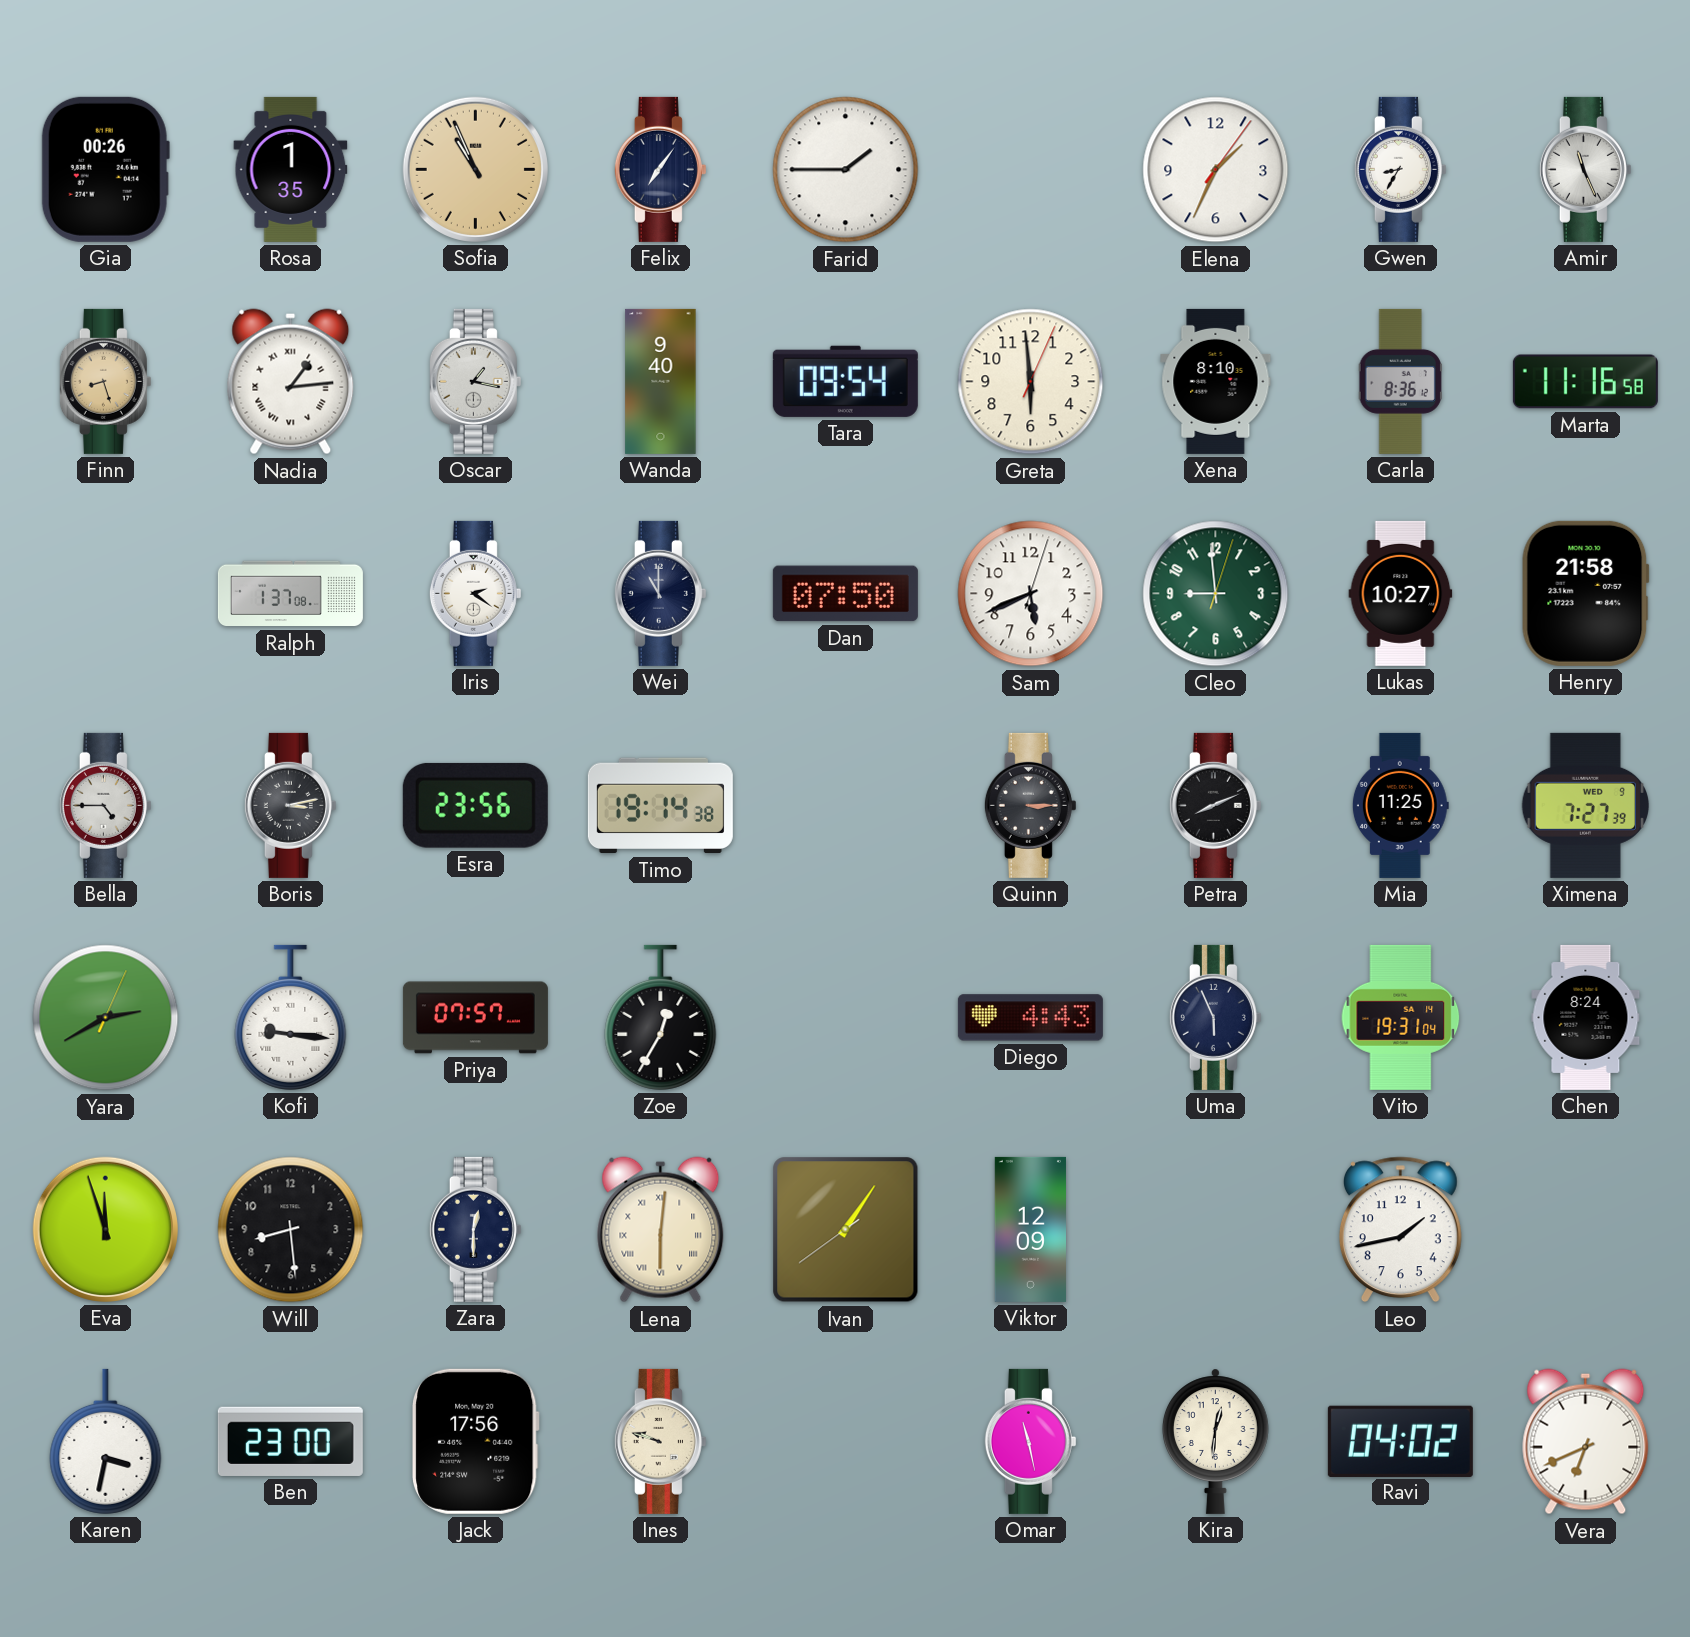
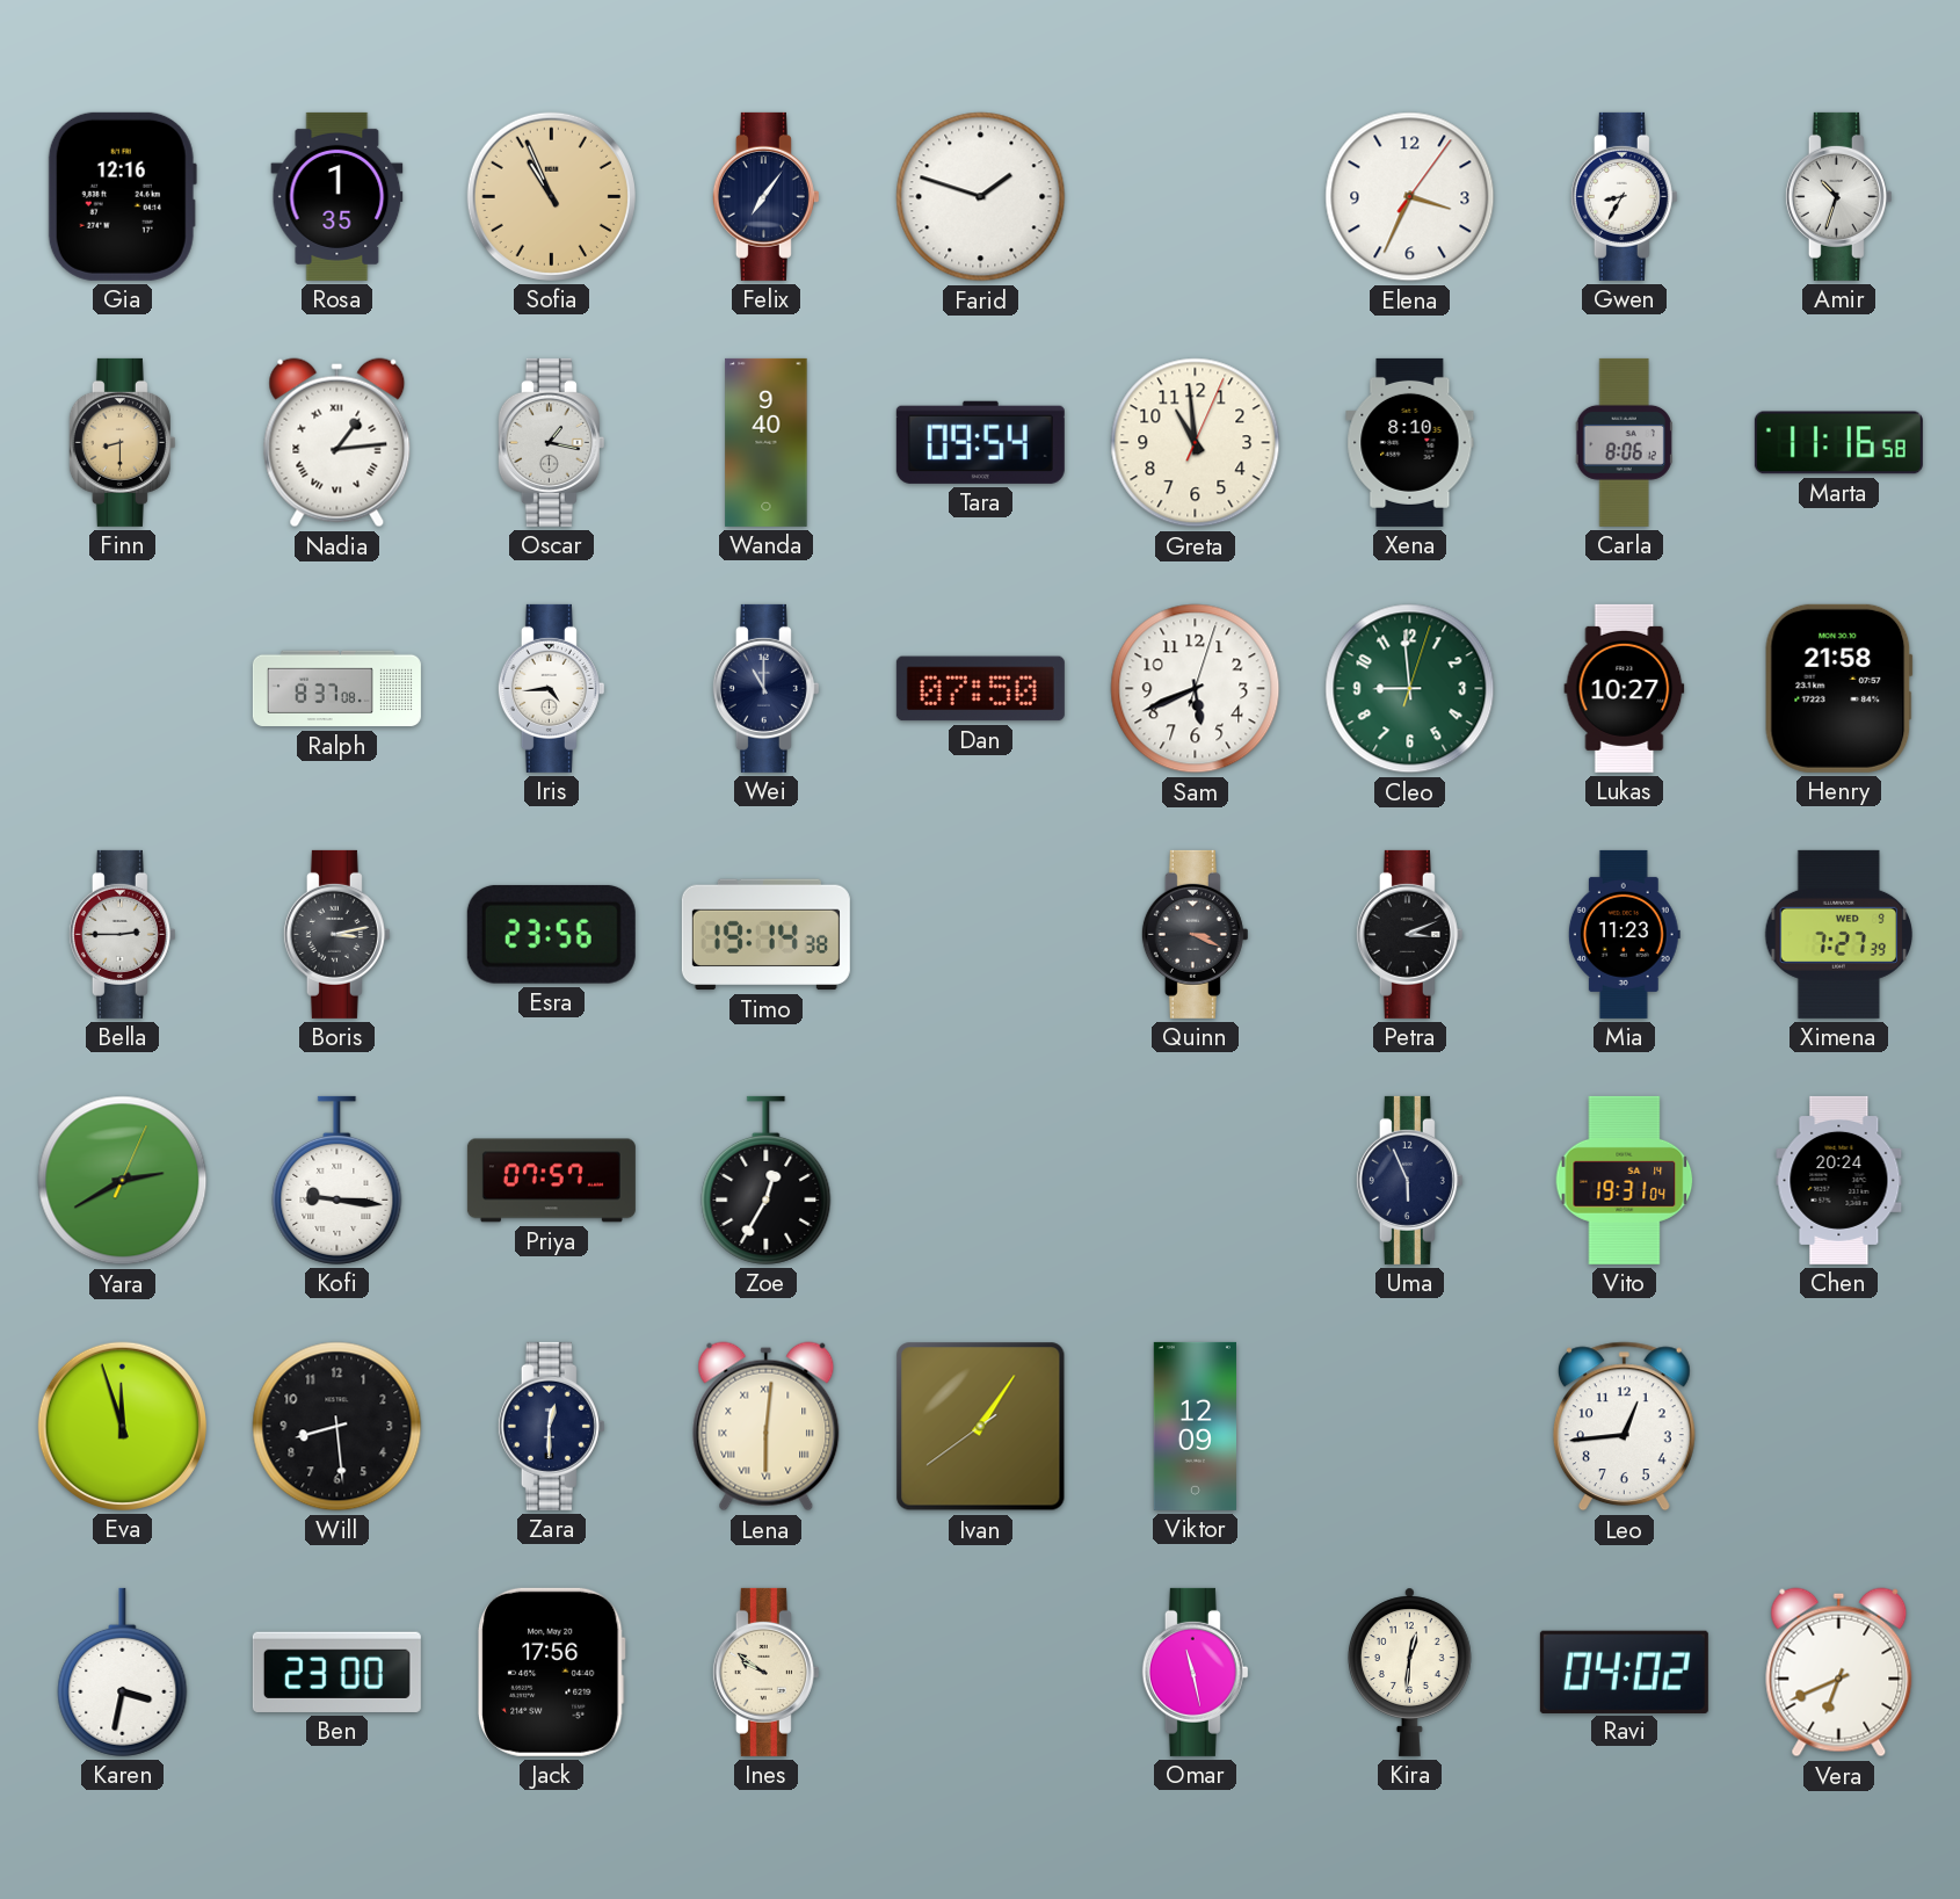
Gia: 00:26 -> 12:16 (122, 196)
Farid: 1:45 -> 1:48 (981, 197)
Elena: 1:34 -> 3:34 (1410, 197)
Amir: 11:26 -> 10:33 (1838, 196)
Finn: 8:27 -> 8:30 (122, 442)
Greta: 5:59 -> 10:59 (1196, 443)
Carla: 8:36 -> 8:06 (1624, 442)
Ralph: 1:37 -> 8:37 (336, 689)
Iris: 2:21 -> 4:44 (551, 688)
Bella: 4:45 -> 2:45 (122, 934)
Quinn: 3:15 -> 3:19 (1195, 934)
Petra: 8:11 -> 3:11 (1409, 934)
Mia: 11:25 -> 11:23 (1624, 934)
Diego: 4:43 -> none (1030, 1018)
Chen: 8:24 -> 20:24 (1839, 1180)
Leo: 1:43 -> 12:44 (1624, 1427)
Ines: 9:48 -> 9:51 (765, 1672)
